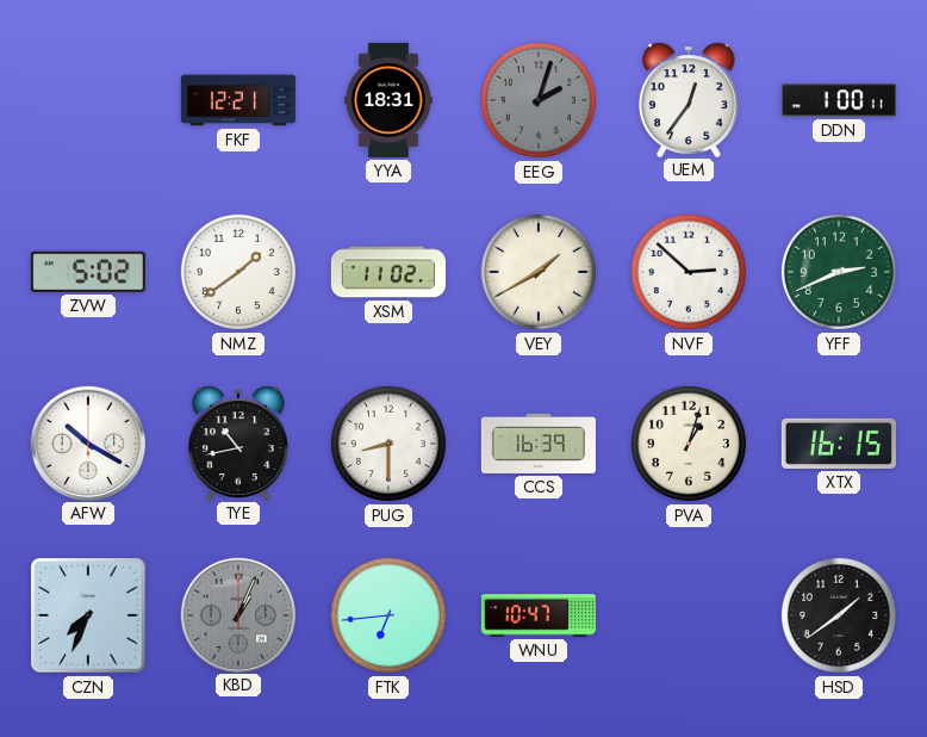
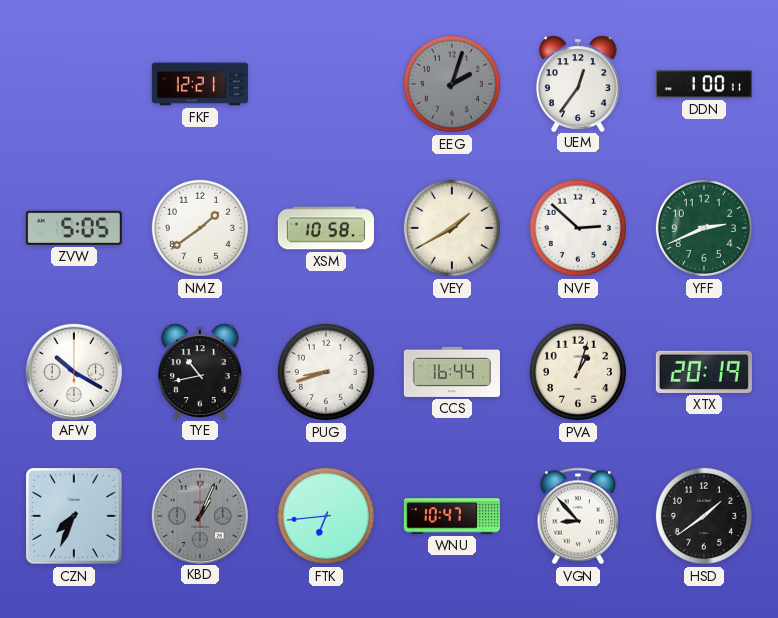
YYA: 18:31 -> none (388, 100)
ZVW: 5:02 -> 5:05 (74, 228)
XSM: 11:02 -> 10:58 (326, 228)
PUG: 8:30 -> 8:42 (326, 372)
CCS: 16:39 -> 16:44 (452, 372)
XTX: 16:15 -> 20:19 (704, 372)
VGN: none -> 8:53 (578, 516)
